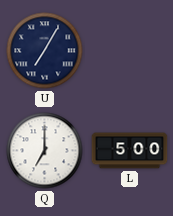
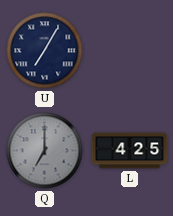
Q dial: white -> grey (45, 151)
L: 5:00 -> 4:25 (130, 151)
